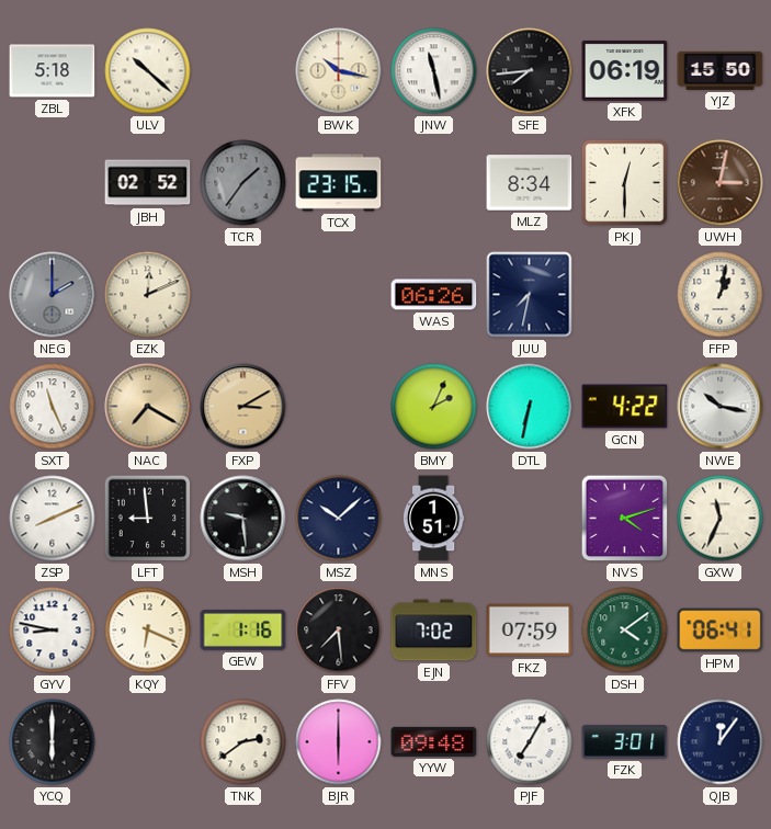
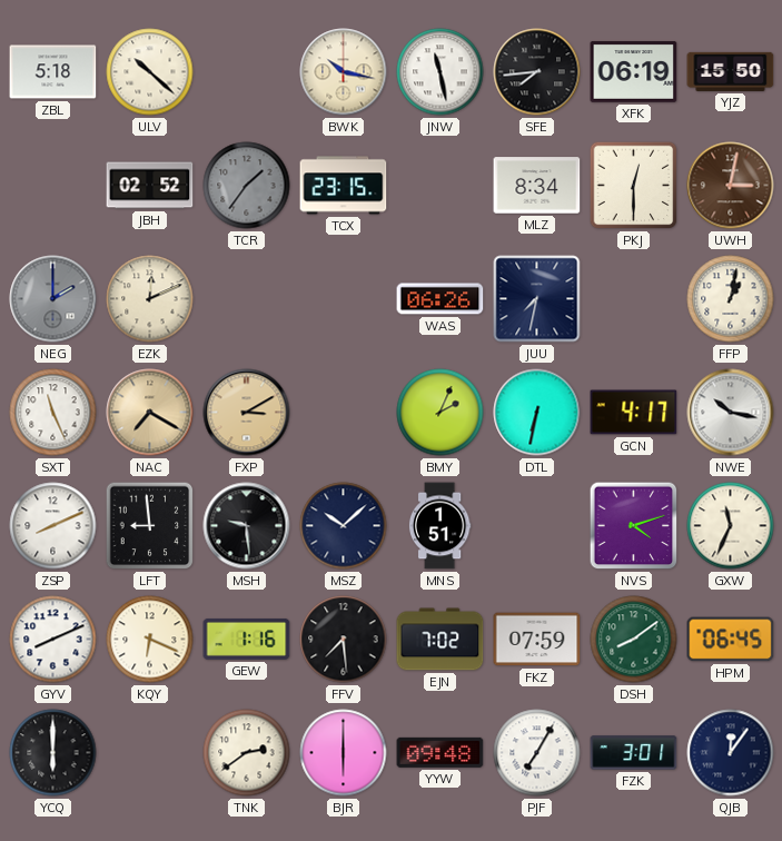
GCN: 4:22 -> 4:17 (634, 413)
GYV: 8:47 -> 8:11 (53, 640)
DSH: 4:09 -> 8:09 (634, 640)
HPM: 06:41 -> 06:45 (731, 640)
